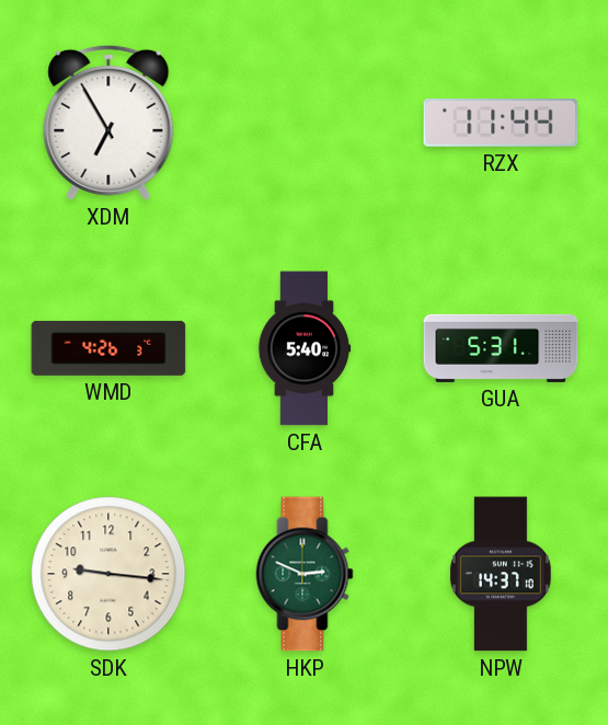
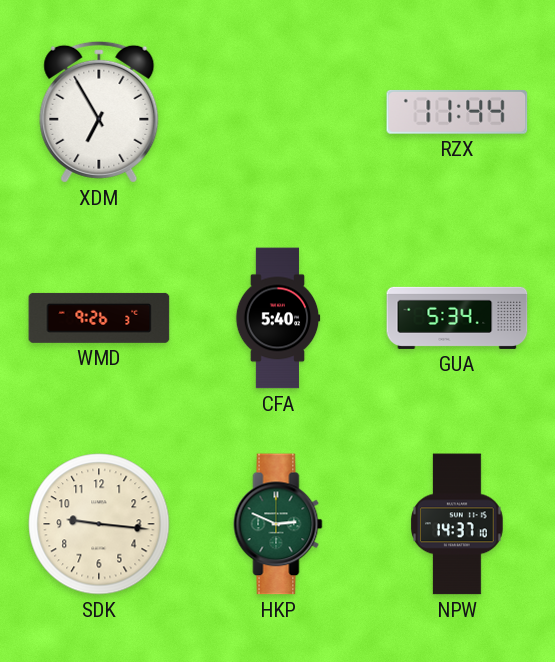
WMD: 4:26 -> 9:26 (99, 318)
GUA: 5:31 -> 5:34 (457, 318)
